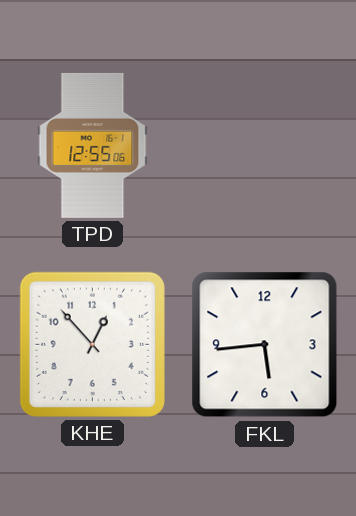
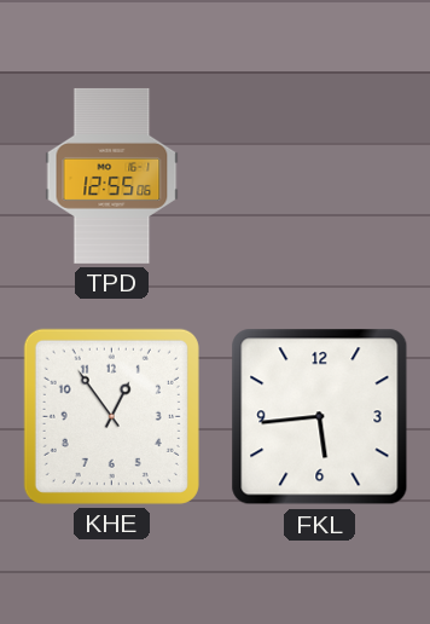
KHE: 12:53 -> 12:54 (111, 416)
